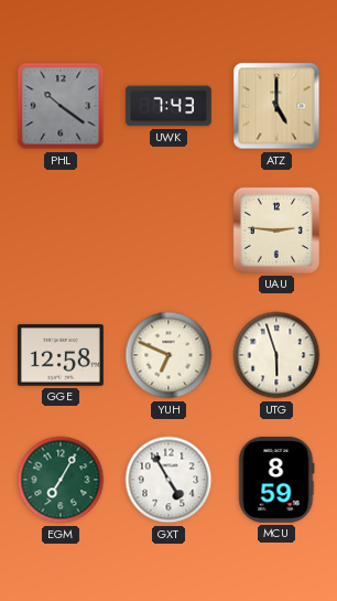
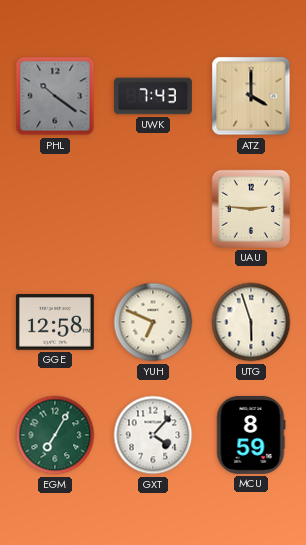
ATZ: 5:00 -> 4:00 (251, 96)
GXT: 4:55 -> 4:07 (153, 435)
